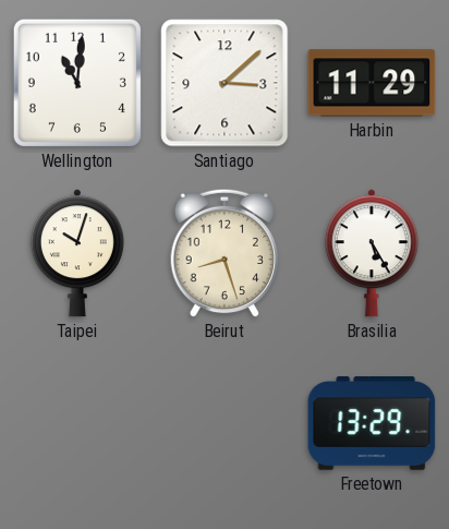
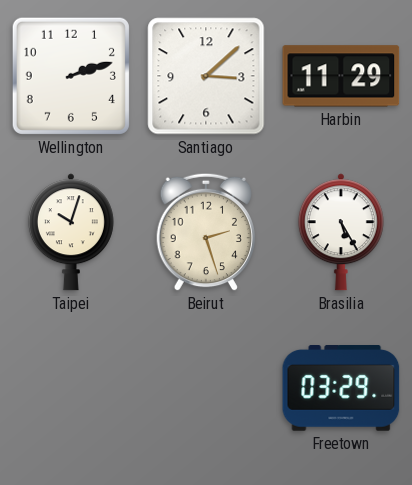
Wellington: 11:01 -> 2:12 (71, 76)
Beirut: 8:27 -> 2:27 (205, 232)
Freetown: 13:29 -> 03:29 (341, 389)
